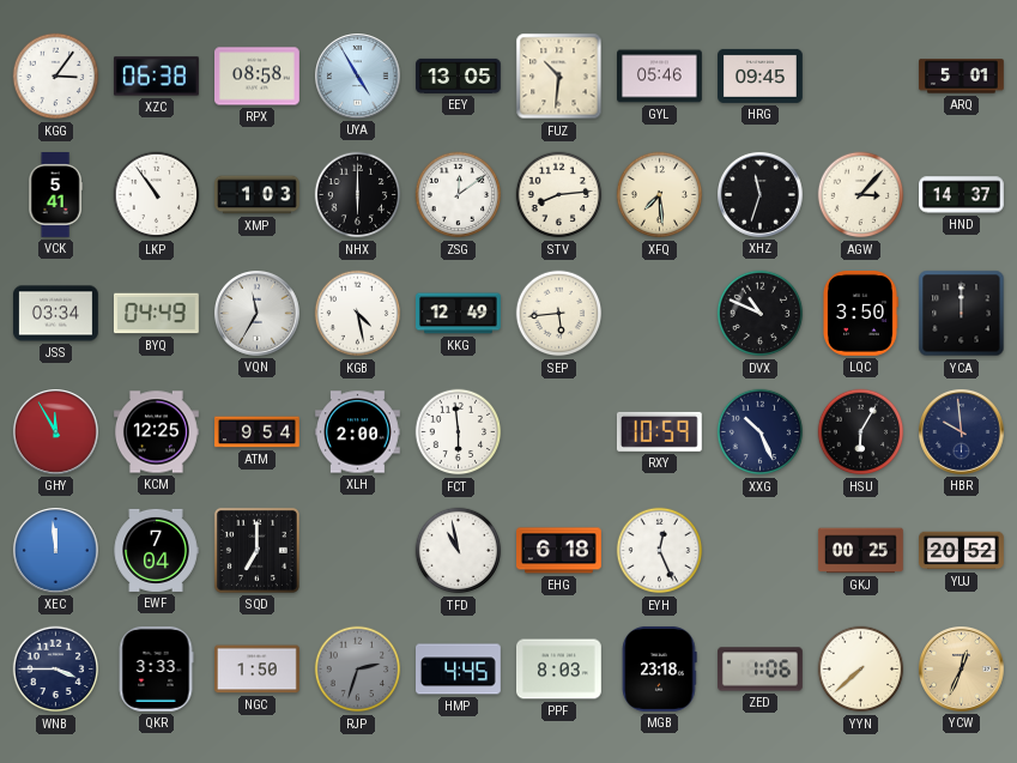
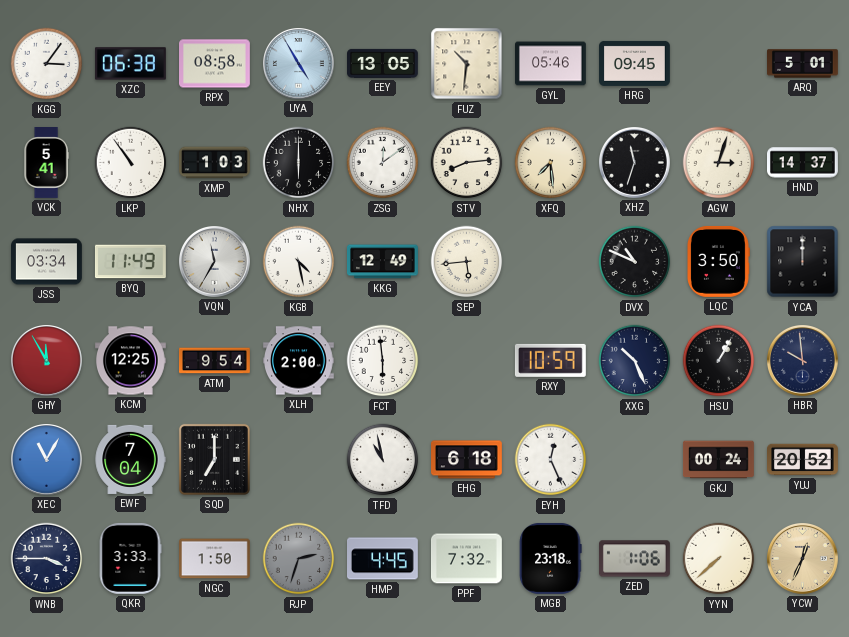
AGW: 3:07 -> 3:03 (719, 163)
BYQ: 04:49 -> 11:49 (130, 262)
HSU: 6:05 -> 1:05 (719, 361)
XEC: 11:59 -> 11:05 (47, 460)
GKJ: 00:25 -> 00:24 (718, 460)
PPF: 8:03 -> 7:32 (467, 559)
